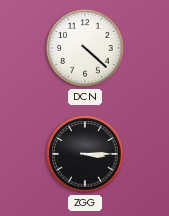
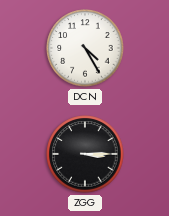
DCN: 4:22 -> 4:25 (85, 48)
